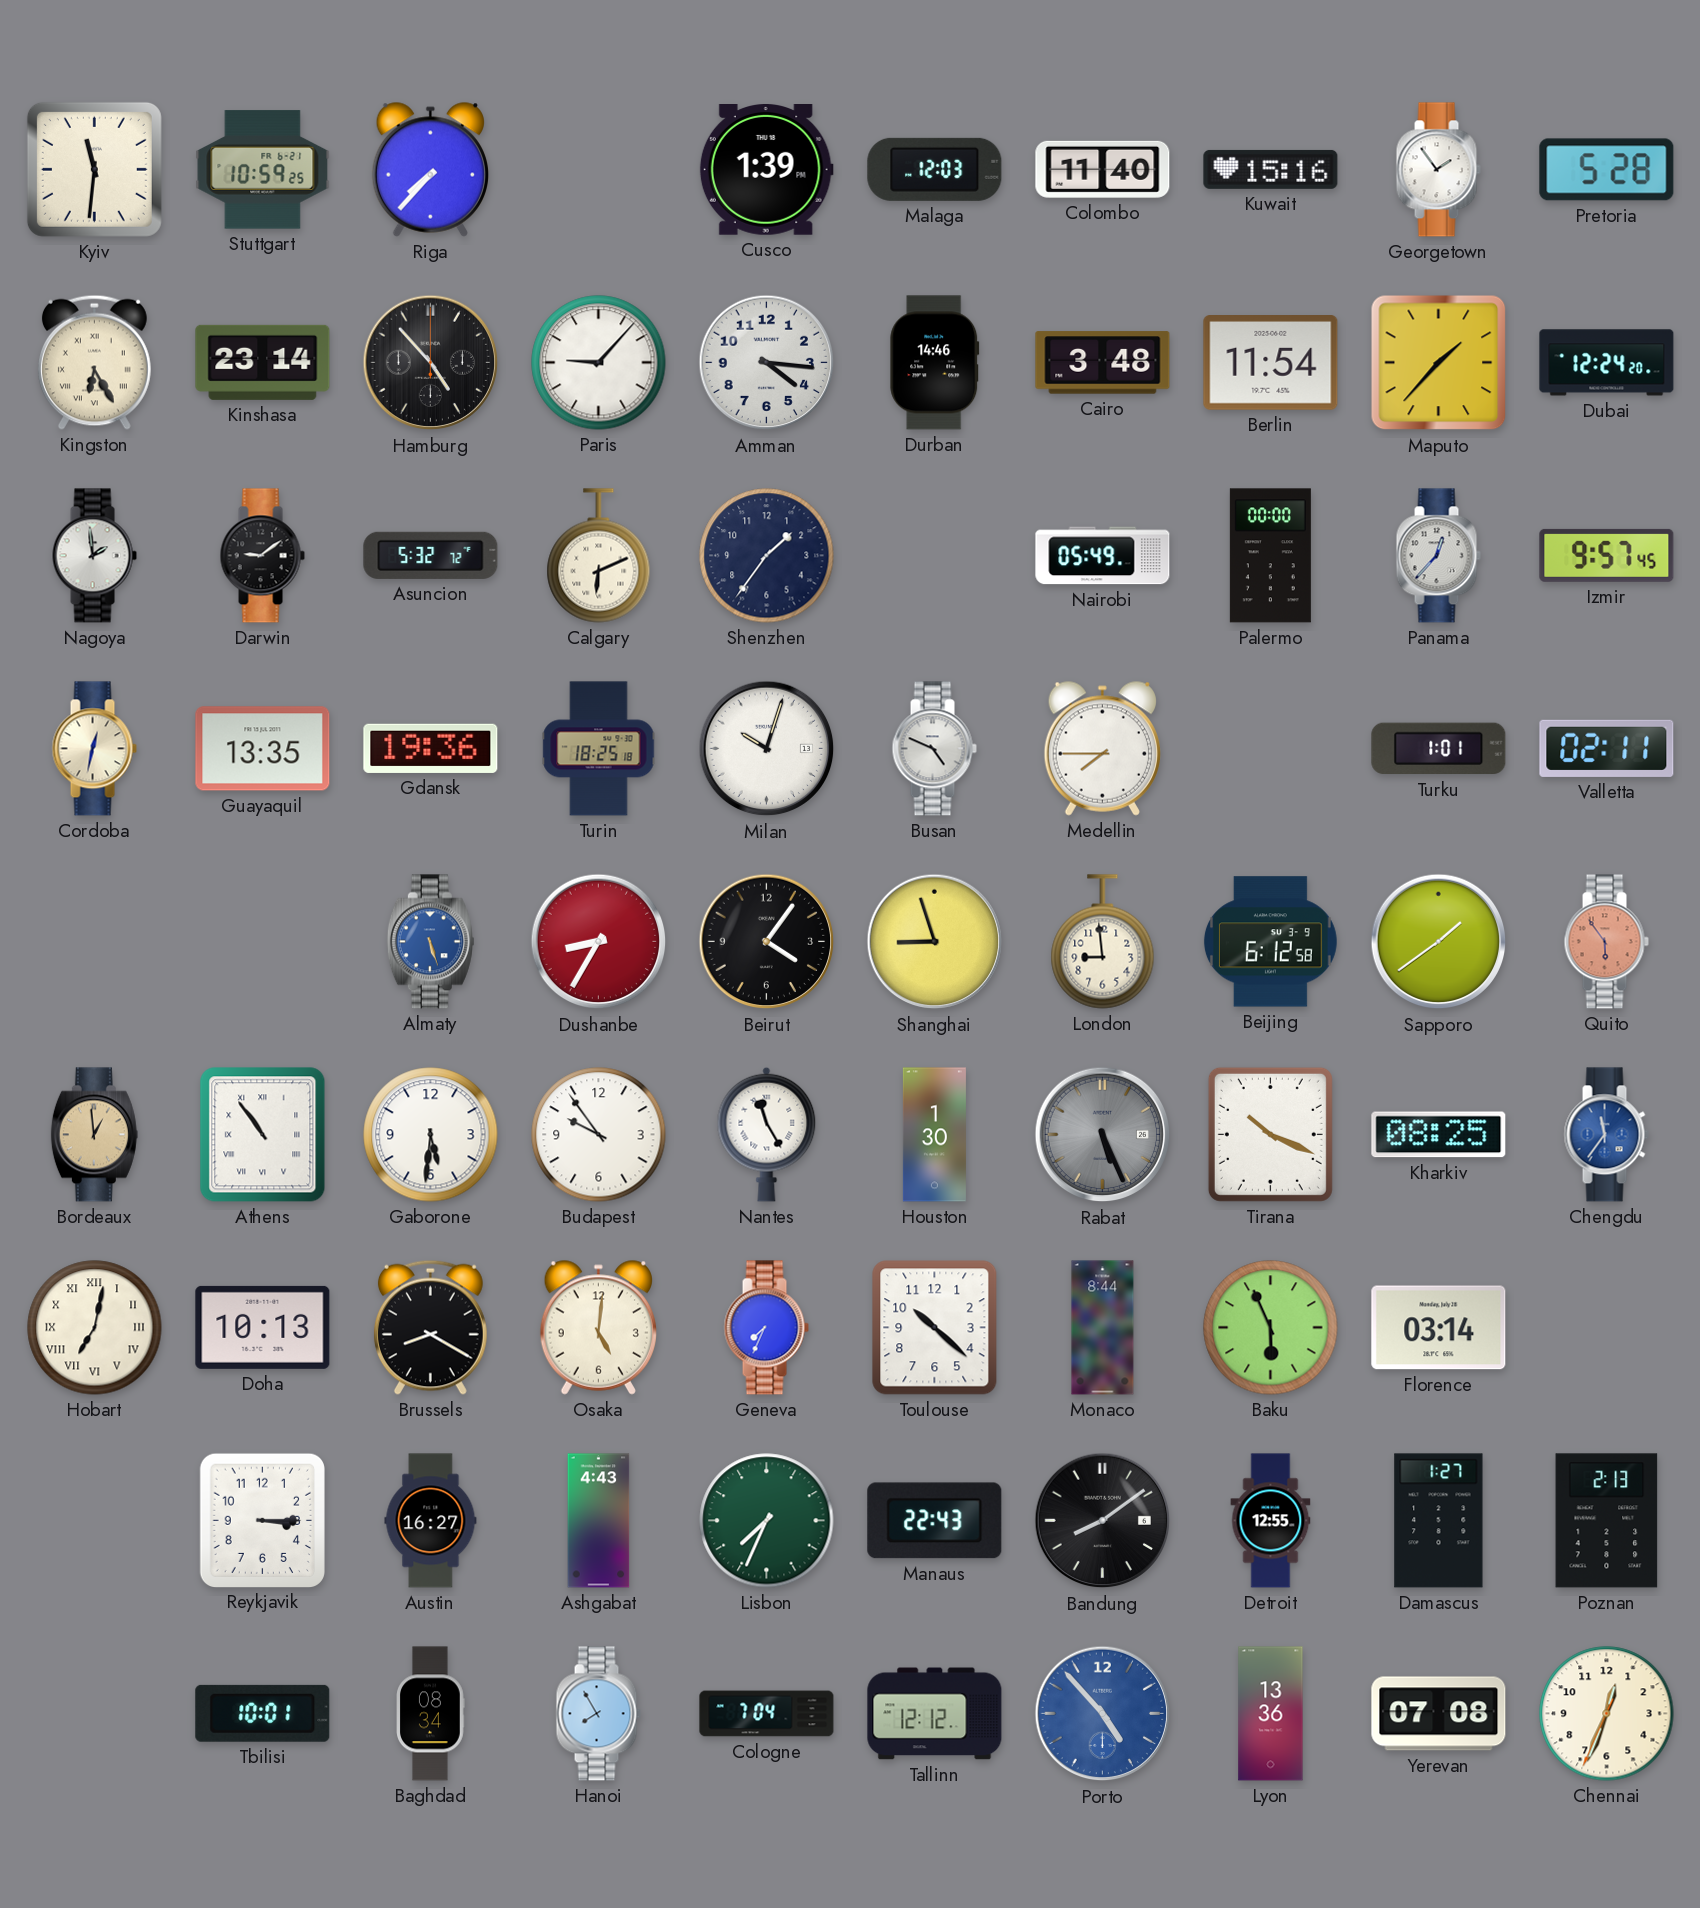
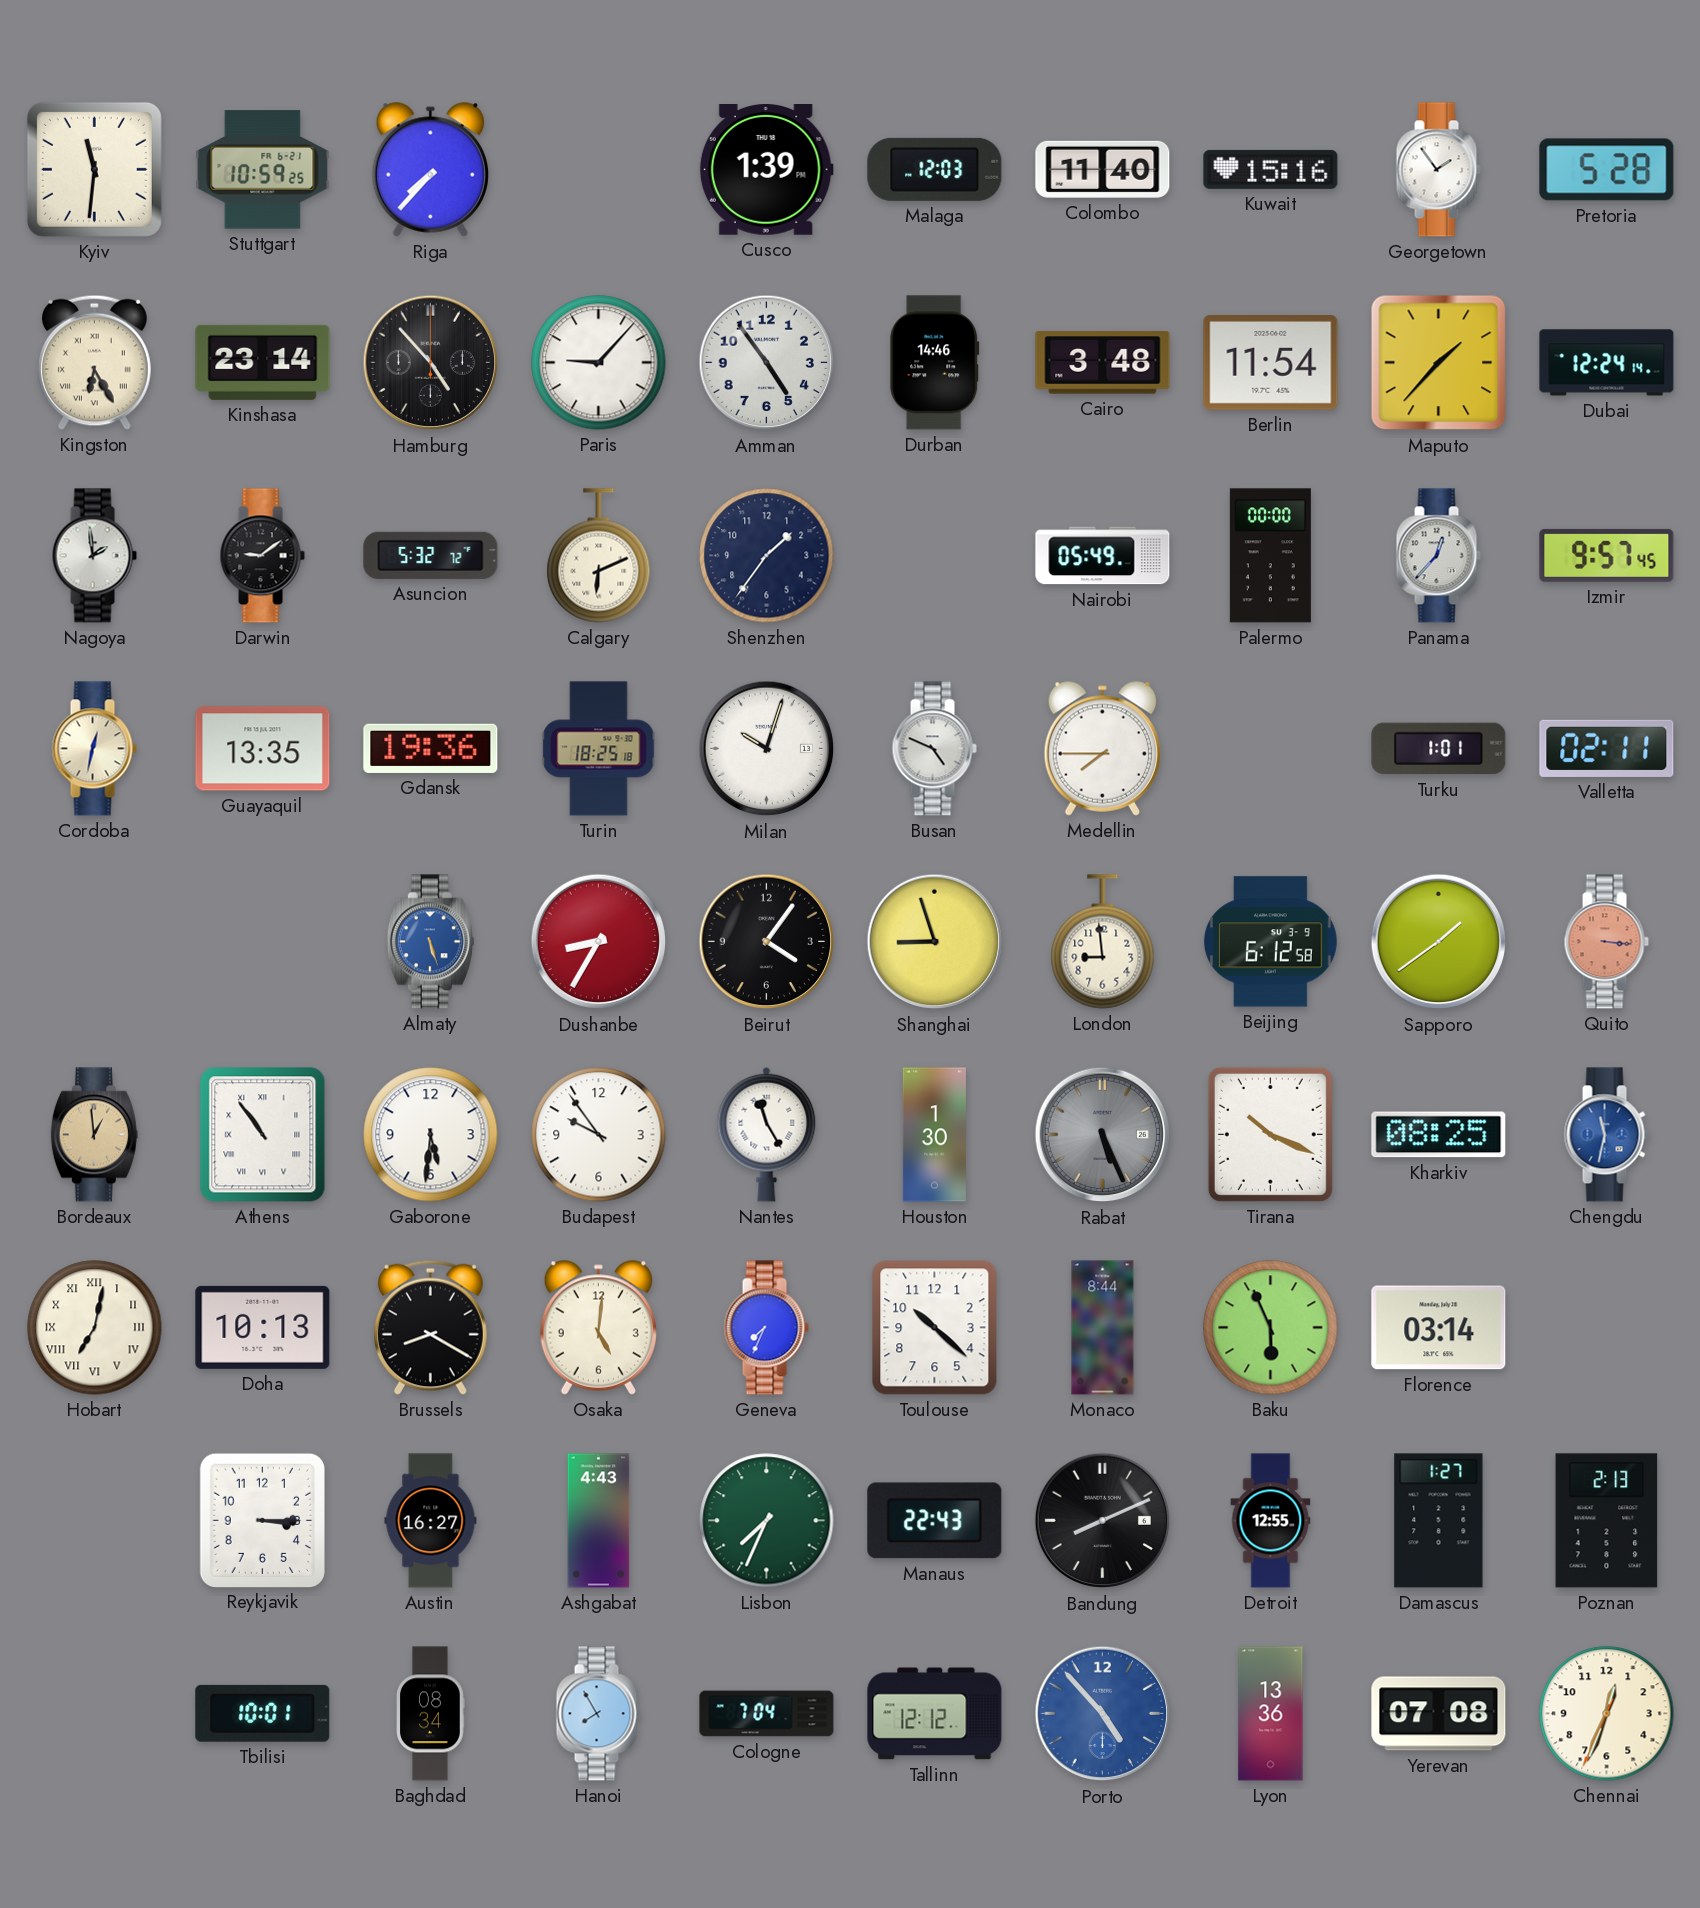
Amman: 4:16 -> 4:54 (767, 363)
Dubai: 12:24:20 -> 12:24:14 (1607, 363)
Quito: 5:54 -> 3:16 (1606, 942)
Chengdu: 11:36 -> 11:32 (1606, 1135)
Bandung: 8:09 -> 8:11 (1103, 1521)
